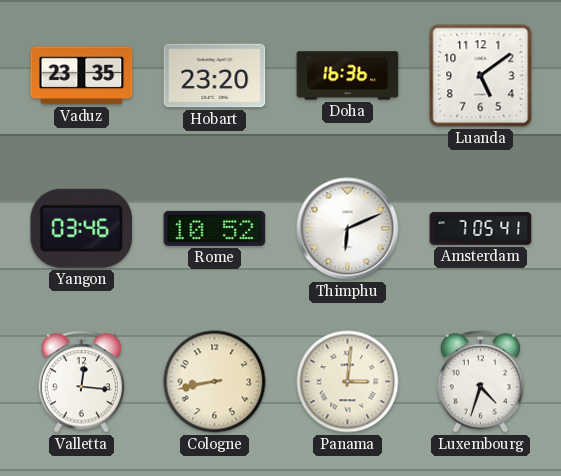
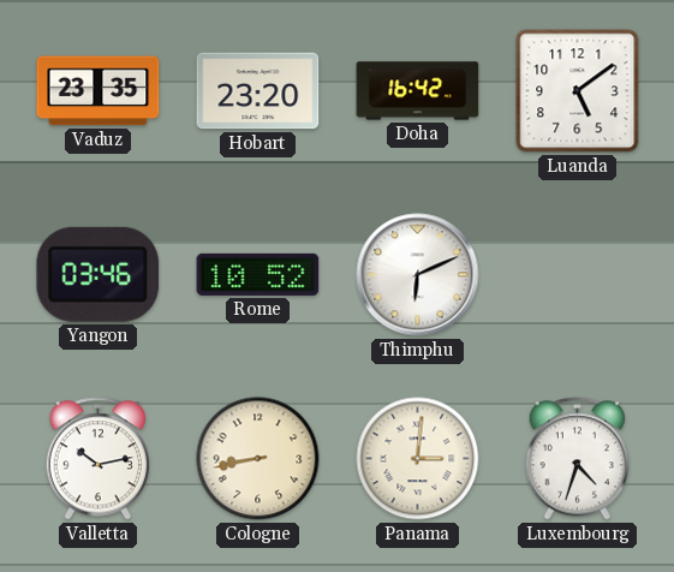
Doha: 16:36 -> 16:42 (418, 91)
Amsterdam: 7:05 -> none (481, 229)
Valletta: 12:16 -> 10:13 (97, 459)
